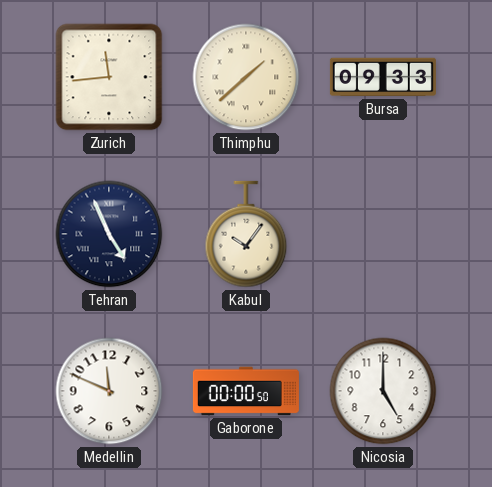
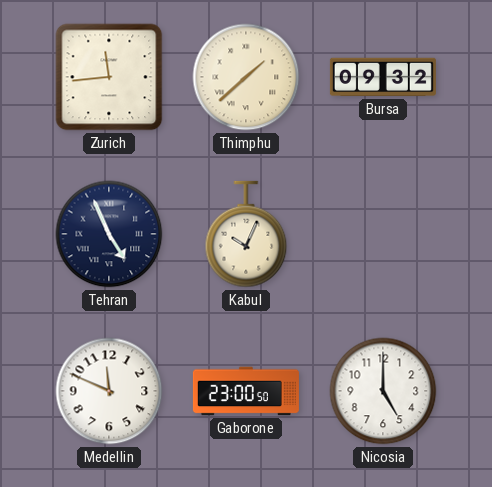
Bursa: 09:33 -> 09:32 (383, 77)
Kabul: 10:06 -> 10:04 (246, 234)
Gaborone: 00:00 -> 23:00 (246, 391)
